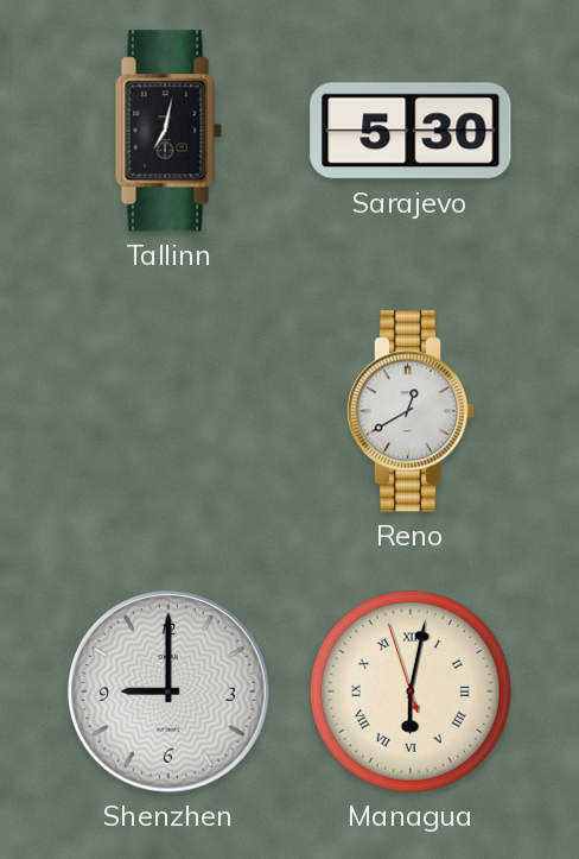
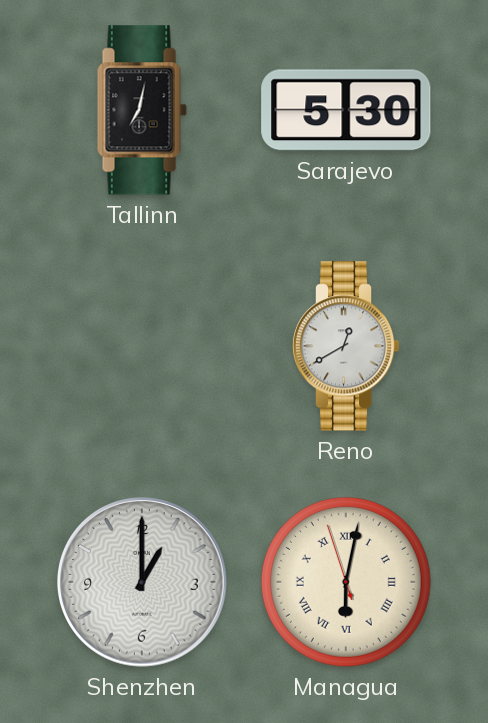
Shenzhen: 9:00 -> 1:00 (143, 583)
